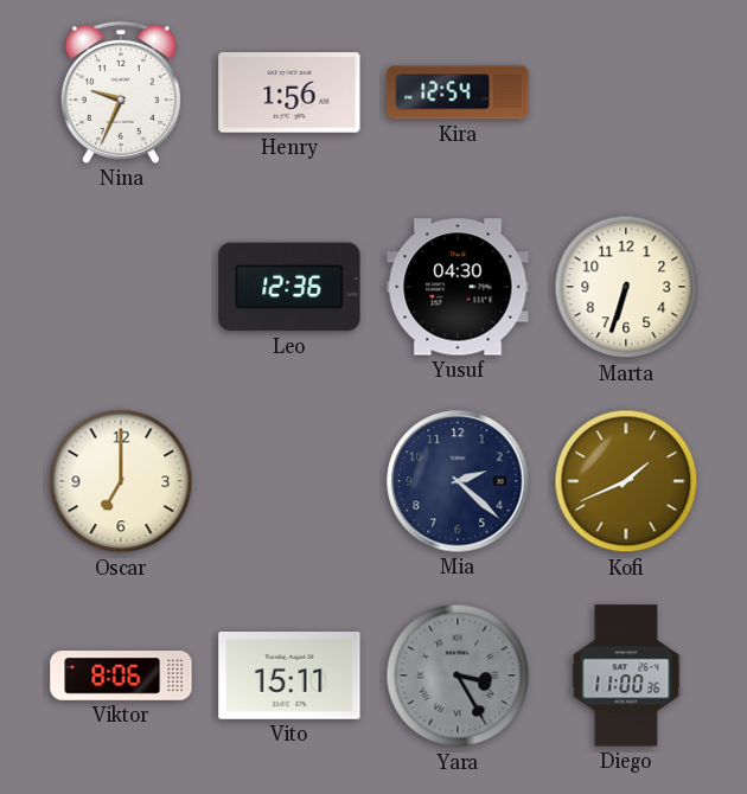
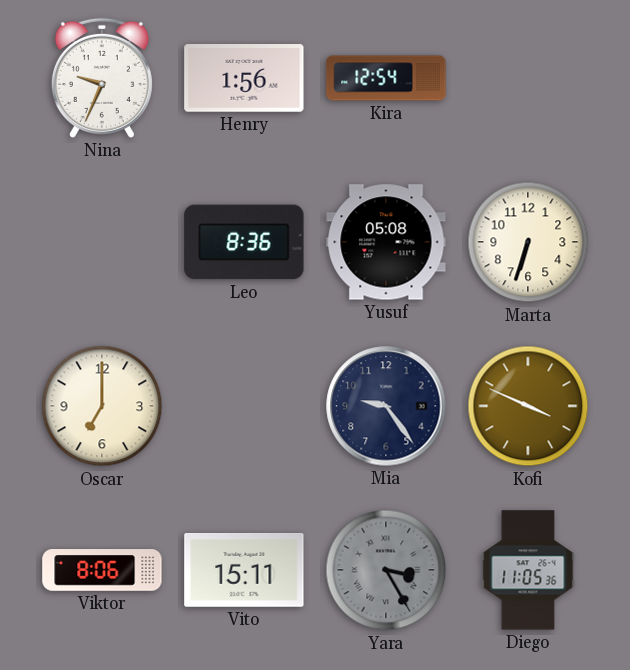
Leo: 12:36 -> 8:36 (244, 242)
Yusuf: 04:30 -> 05:08 (386, 242)
Mia: 2:22 -> 9:24 (386, 406)
Kofi: 1:41 -> 3:49 (528, 406)
Diego: 11:00 -> 11:05 (528, 570)
